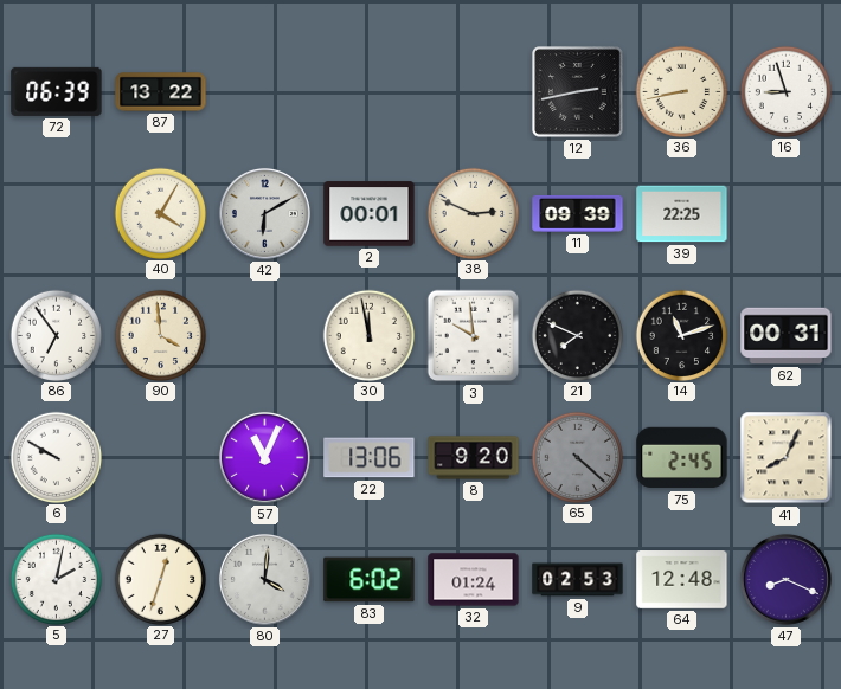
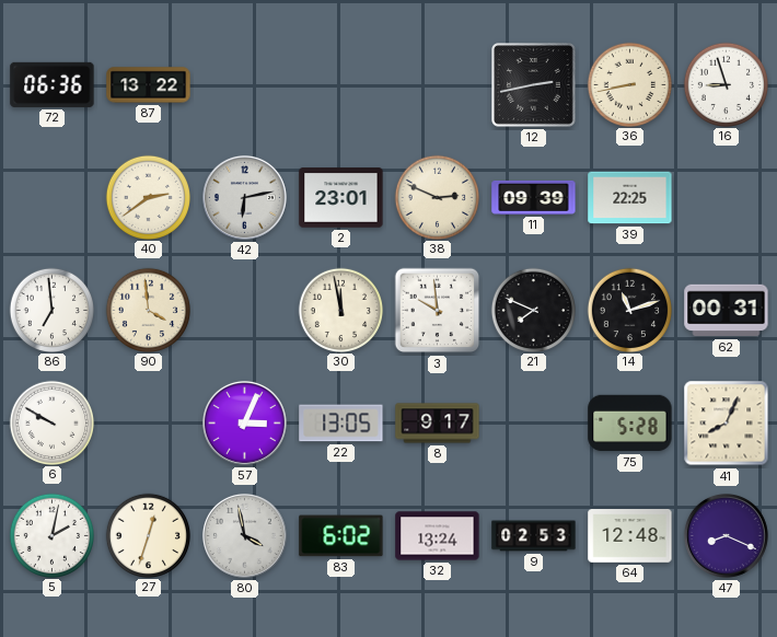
72: 06:39 -> 06:36 (53, 84)
40: 4:05 -> 2:39 (148, 197)
42: 6:10 -> 6:13 (244, 197)
2: 00:01 -> 23:01 (341, 198)
86: 6:54 -> 6:59 (51, 310)
57: 11:04 -> 3:04 (244, 422)
22: 13:06 -> 13:05 (341, 424)
8: 9:20 -> 9:17 (438, 424)
65: 4:22 -> none (577, 457)
75: 2:45 -> 5:28 (630, 424)
80: 4:01 -> 3:58 (244, 535)
32: 01:24 -> 13:24 (438, 536)
